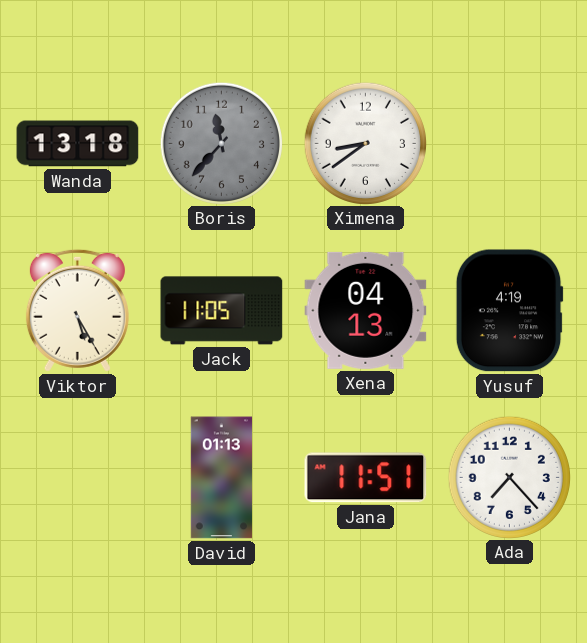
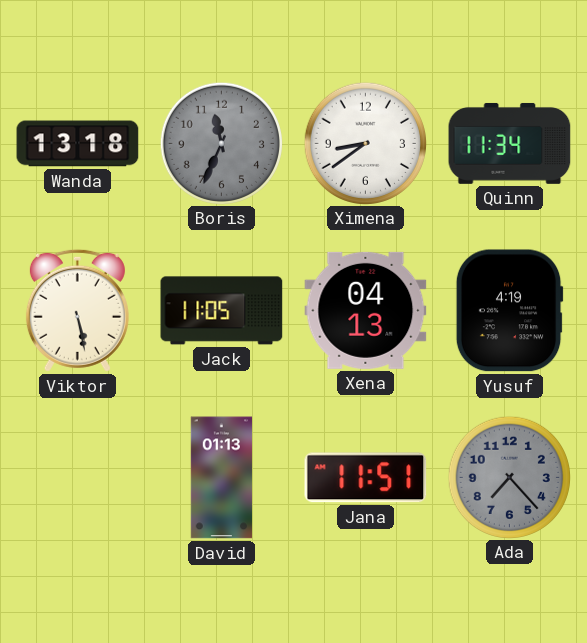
Boris: 11:37 -> 11:34 (221, 143)
Quinn: none -> 11:34 (510, 143)
Viktor: 5:25 -> 5:28 (77, 310)
Ada dial: white -> grey (509, 477)
